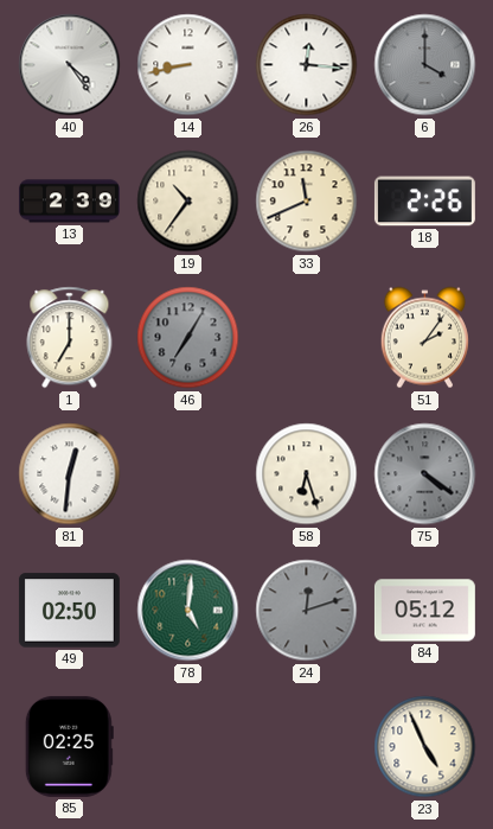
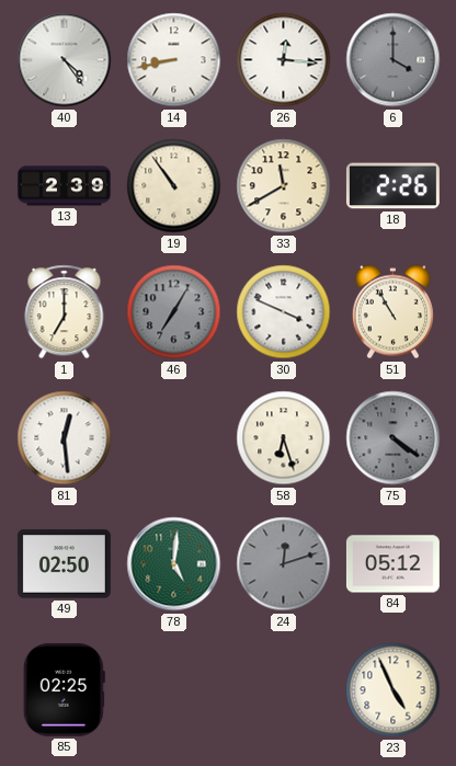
19: 10:36 -> 10:54 (174, 186)
33: 11:41 -> 11:40 (284, 186)
30: none -> 3:49 (284, 312)
51: 2:06 -> 10:55 (392, 312)
81: 12:31 -> 12:29 (65, 438)
